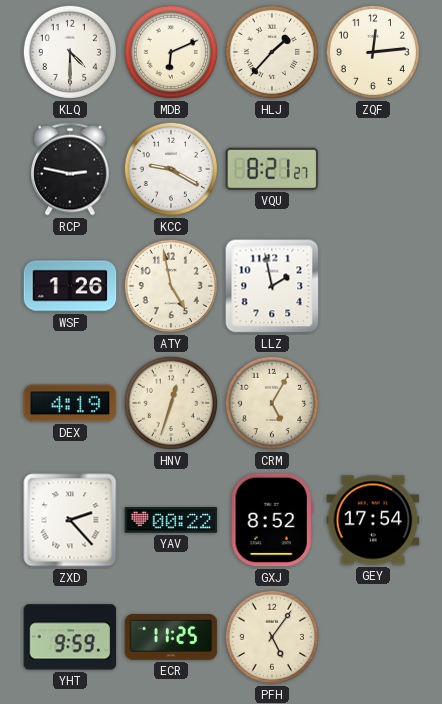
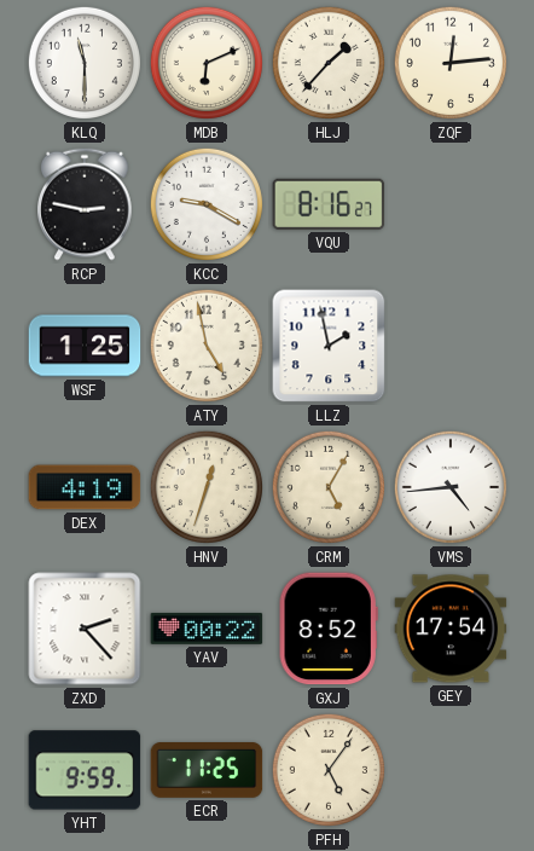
KLQ: 4:30 -> 11:30 (85, 63)
VQU: 8:21 -> 8:16 (329, 204)
WSF: 1:26 -> 1:25 (85, 346)
VMS: none -> 4:44 (451, 487)
